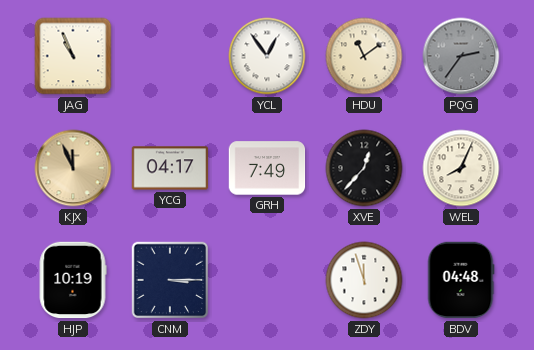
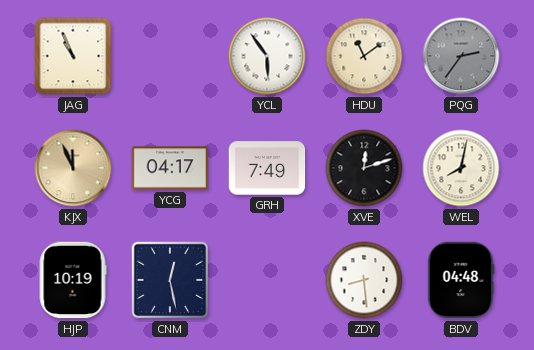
YCL: 12:54 -> 5:54 (267, 56)
XVE: 12:37 -> 12:12 (364, 168)
WEL: 8:04 -> 8:02 (461, 168)
CNM: 3:15 -> 12:28 (170, 280)
ZDY: 11:57 -> 8:29 (364, 280)
